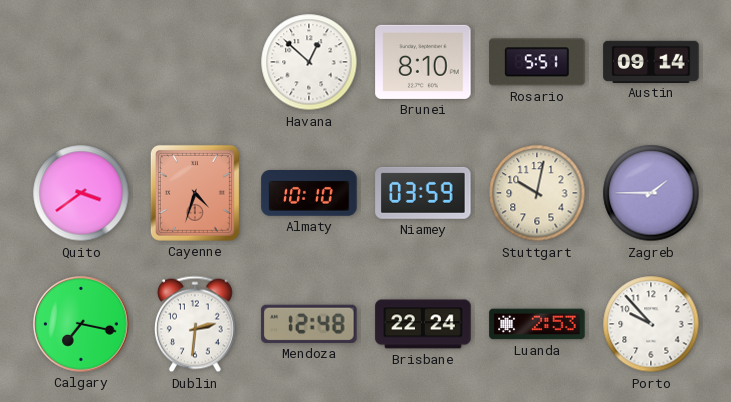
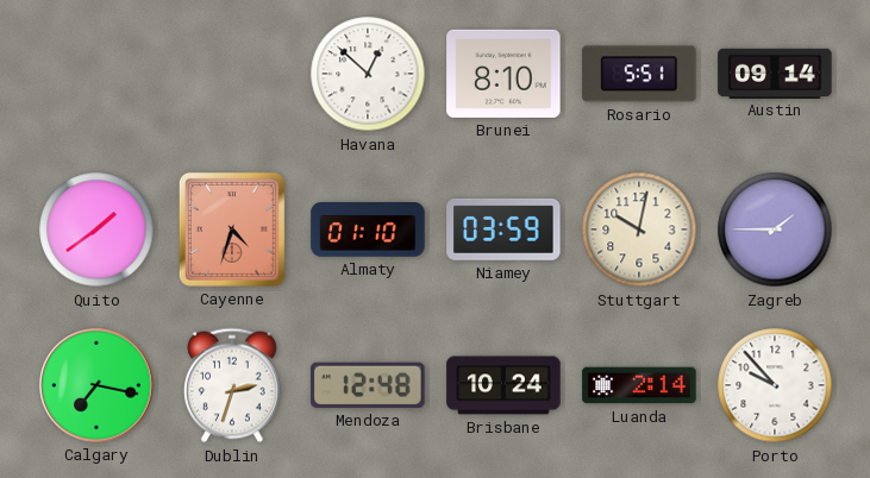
Quito: 3:39 -> 1:39 (96, 229)
Almaty: 10:10 -> 01:10 (368, 231)
Dublin: 2:31 -> 2:33 (232, 385)
Brisbane: 22:24 -> 10:24 (503, 385)
Luanda: 2:53 -> 2:14 (639, 385)
